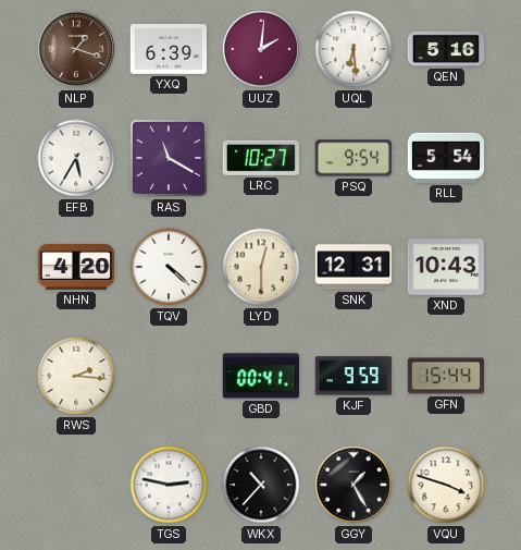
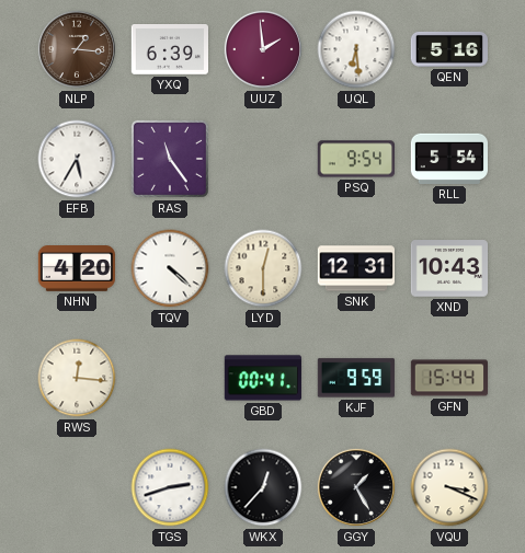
NLP: 1:18 -> 1:16 (77, 49)
UUZ: 2:01 -> 1:59 (263, 49)
RAS: 11:20 -> 11:24 (170, 159)
LRC: 10:27 -> none (261, 158)
RWS: 2:16 -> 12:16 (77, 378)
TGS: 2:47 -> 2:42 (170, 487)
WKX: 10:37 -> 12:37 (263, 487)
VQU: 3:48 -> 3:19 (449, 487)
